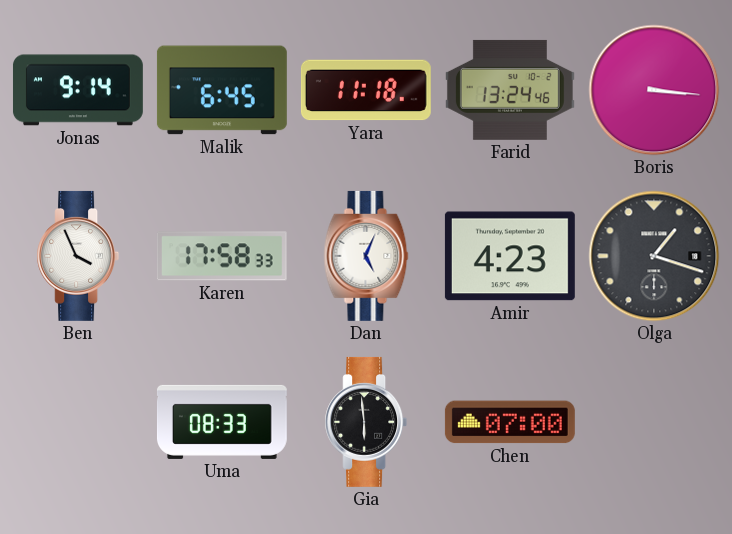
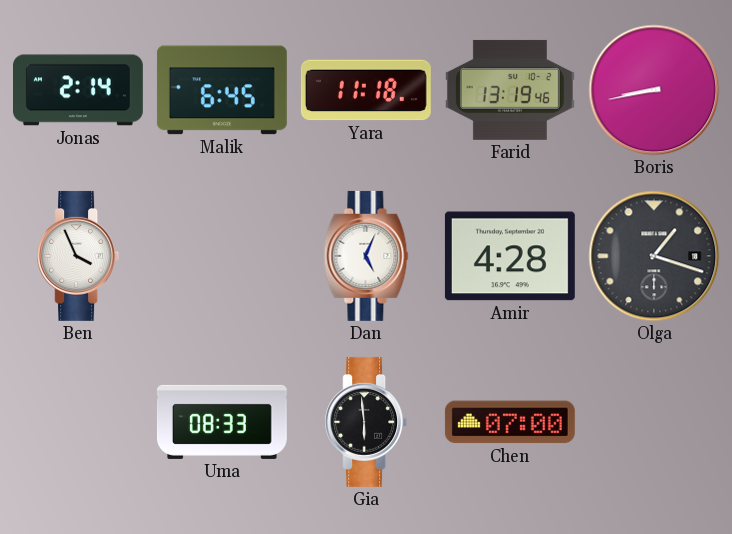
Jonas: 9:14 -> 2:14 (78, 90)
Farid: 13:24 -> 13:19 (510, 90)
Boris: 3:16 -> 8:43 (654, 90)
Karen: 17:58 -> none (222, 256)
Amir: 4:23 -> 4:28 (510, 256)
